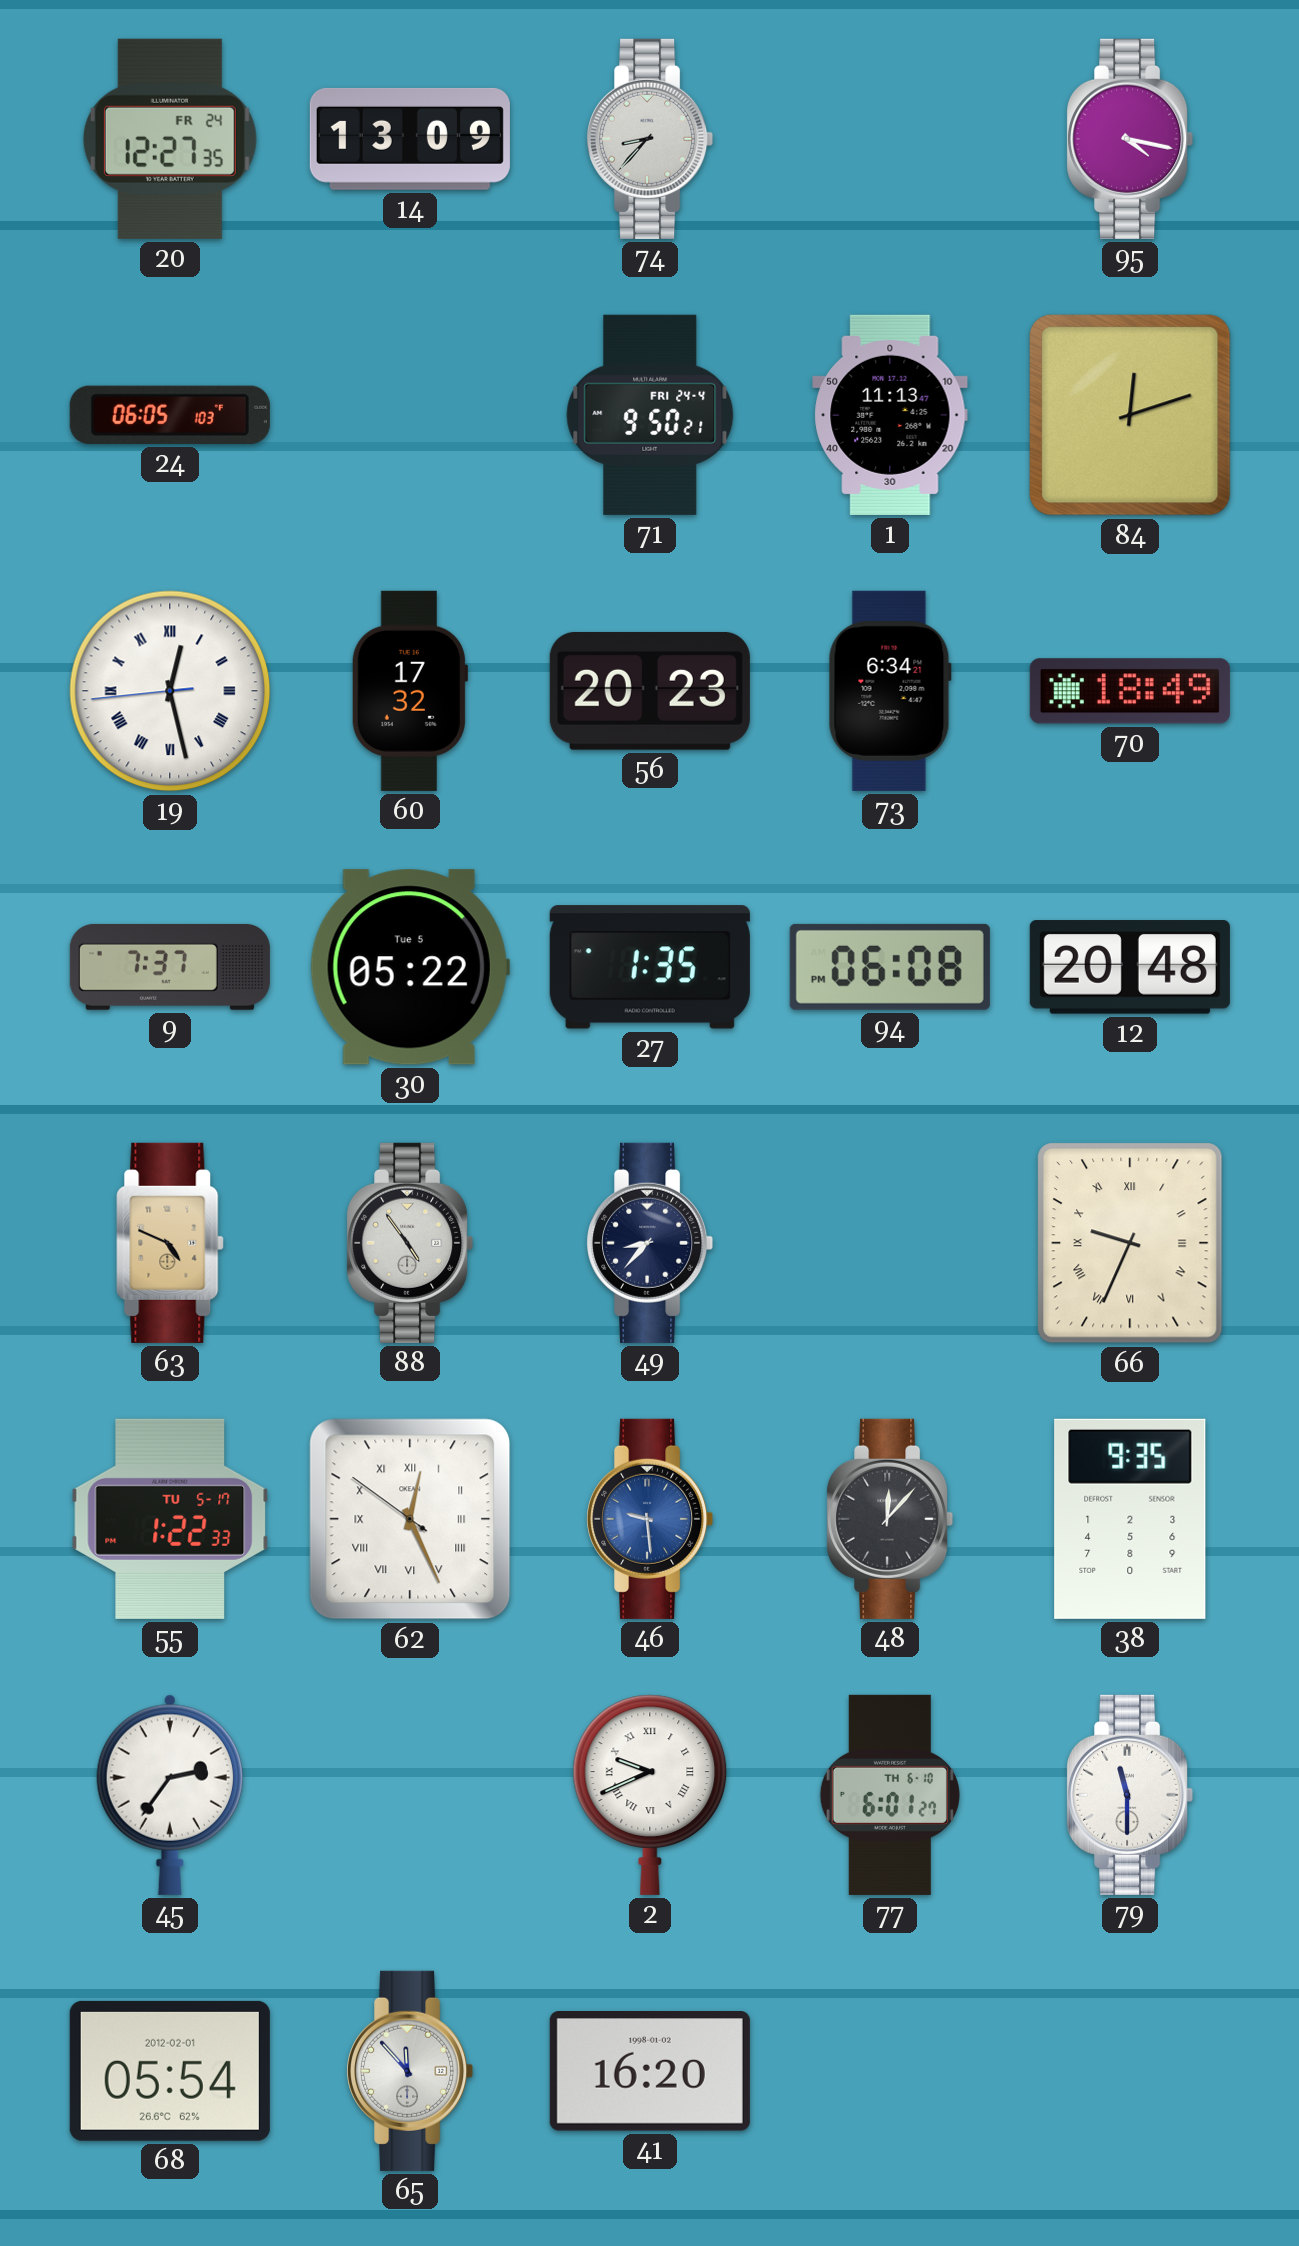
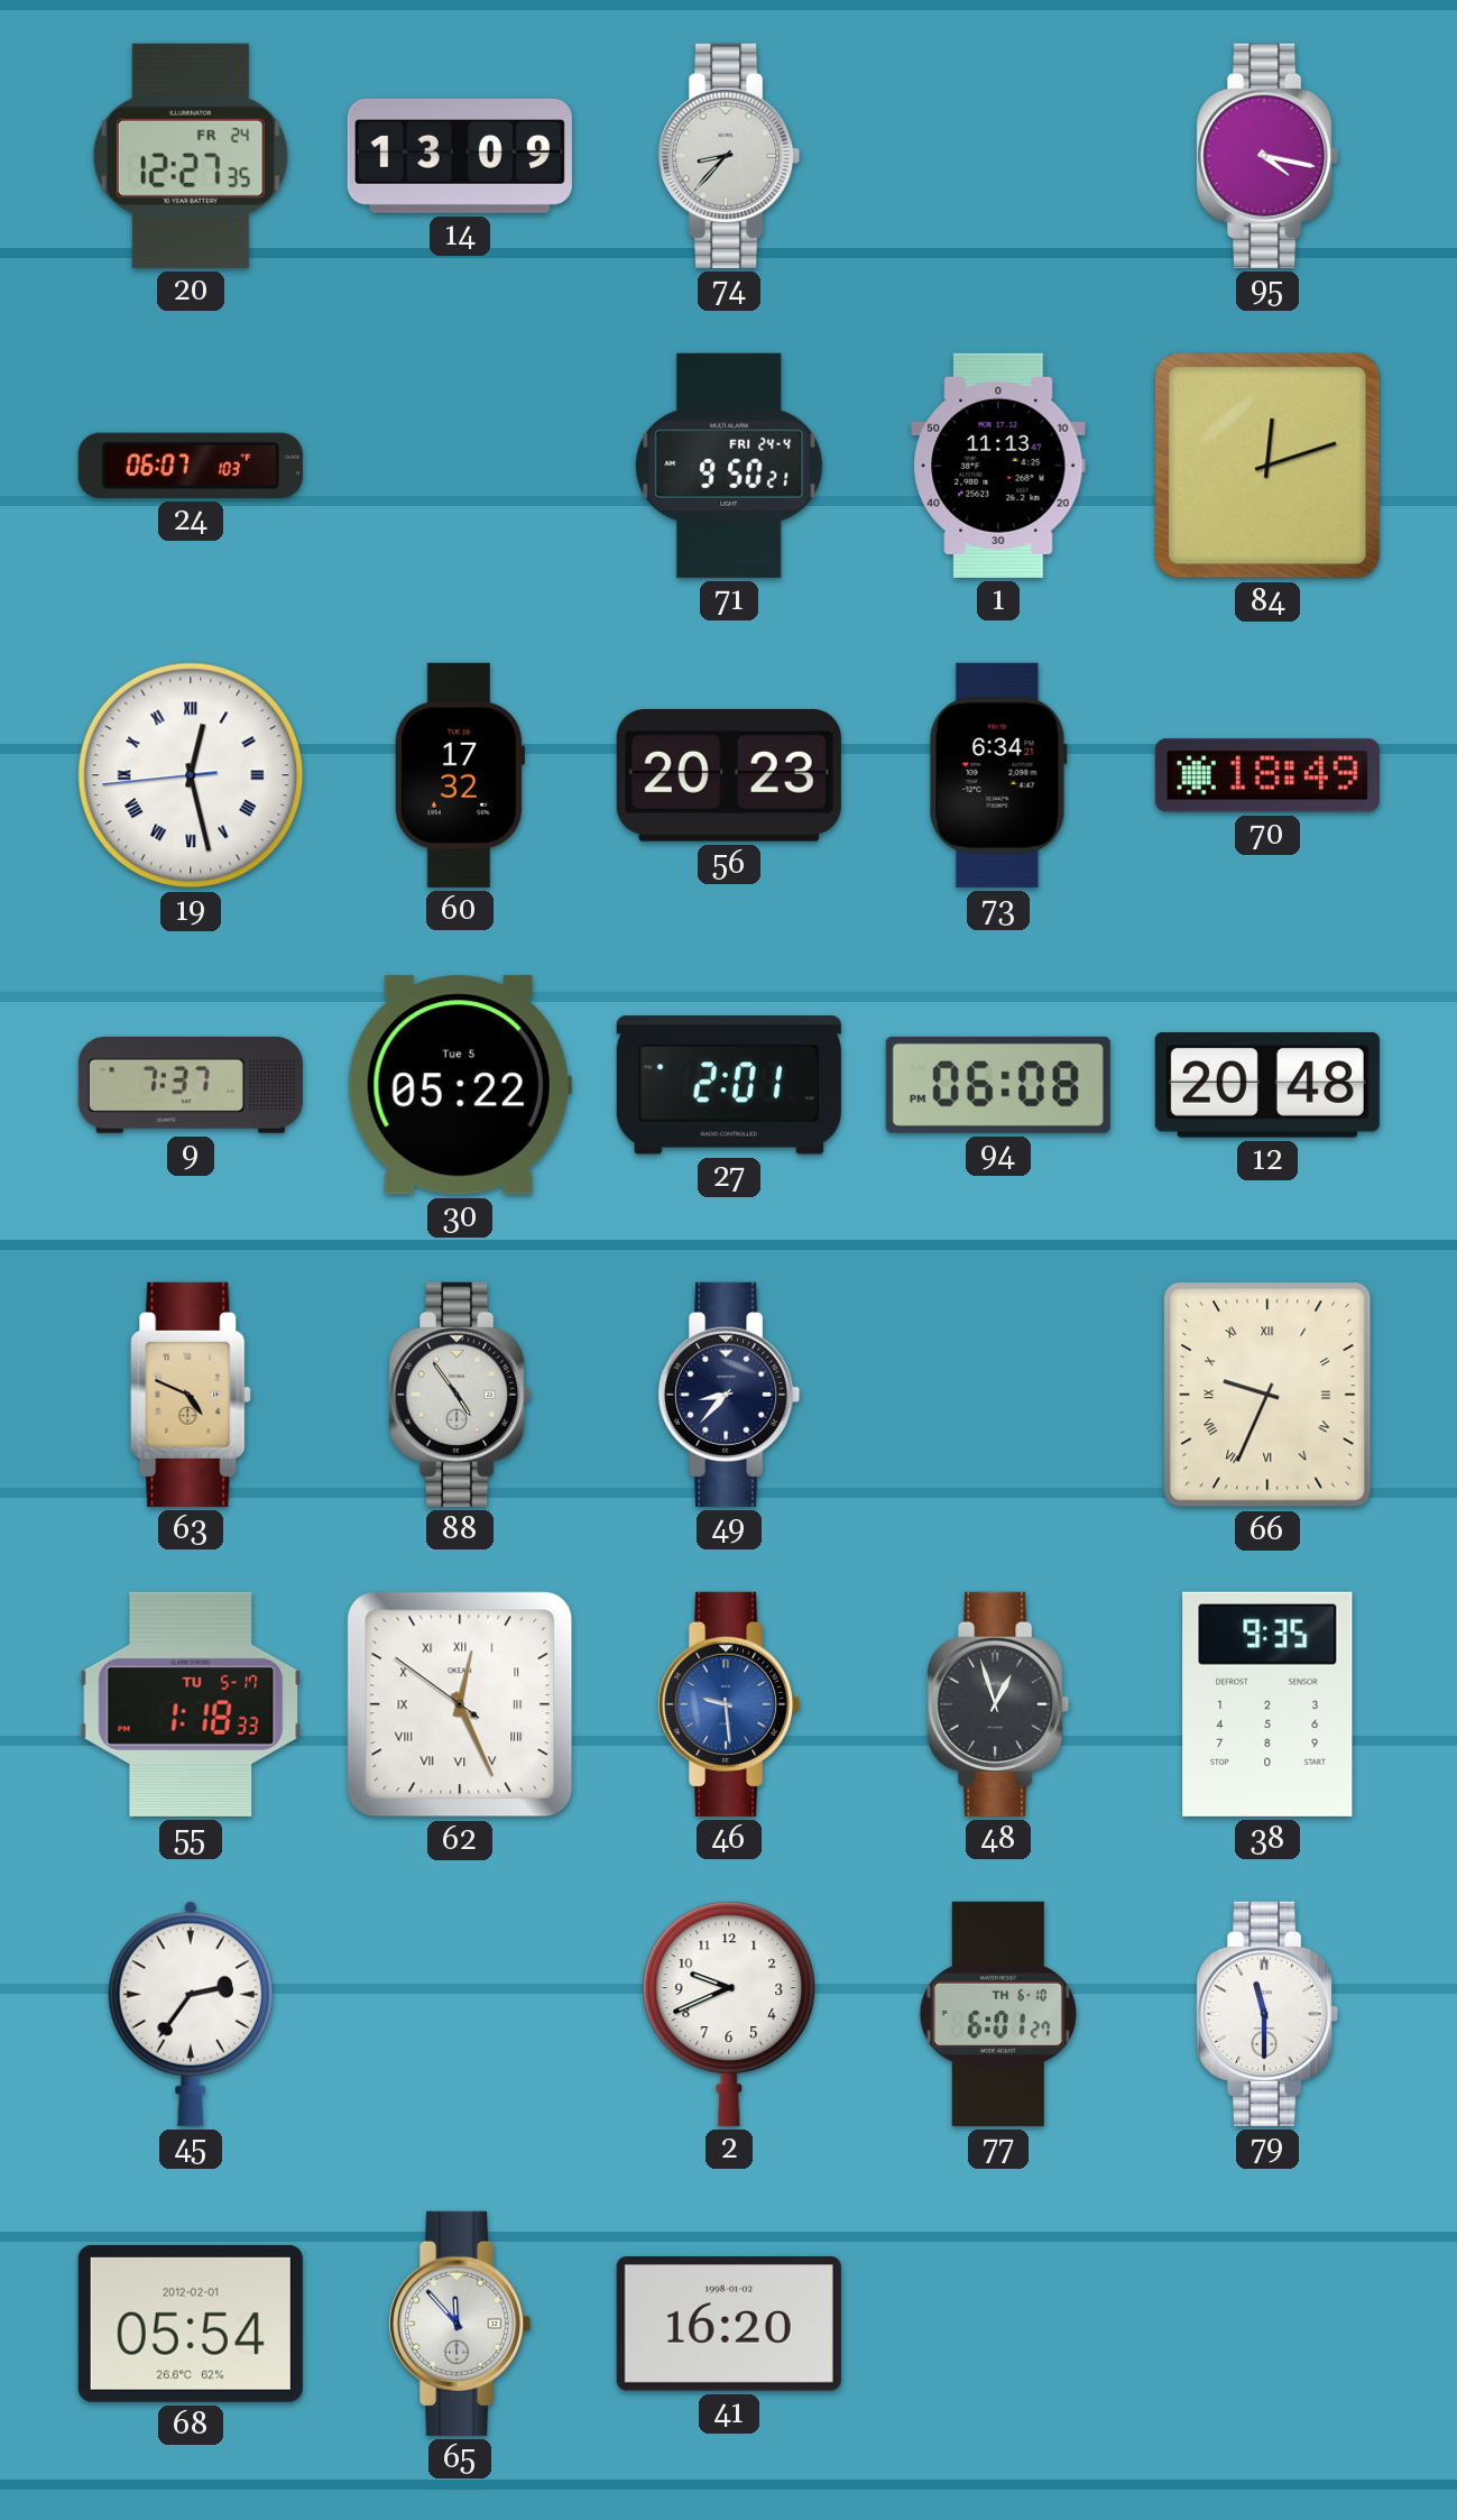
24: 06:05 -> 06:07 (191, 466)
27: 1:35 -> 2:01 (729, 1085)
55: 1:22 -> 1:18 (191, 1704)
48: 12:07 -> 12:57 (998, 1704)
2 numerals: Roman -> Arabic (729, 2014)
